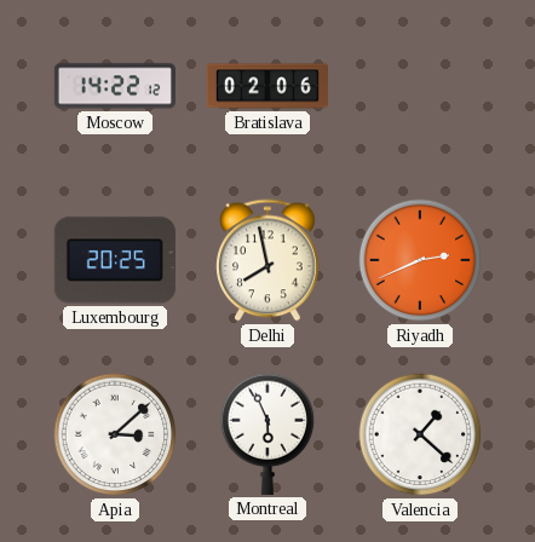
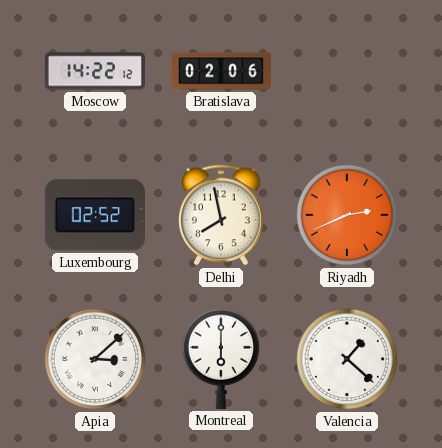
Luxembourg: 20:25 -> 02:52 (95, 215)
Montreal: 5:56 -> 6:00 (221, 359)
